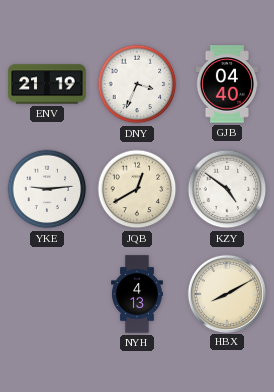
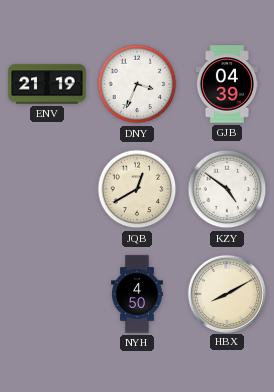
GJB: 04:40 -> 04:39 (226, 84)
YKE: 9:14 -> none (47, 189)
NYH: 4:13 -> 4:50 (137, 294)
